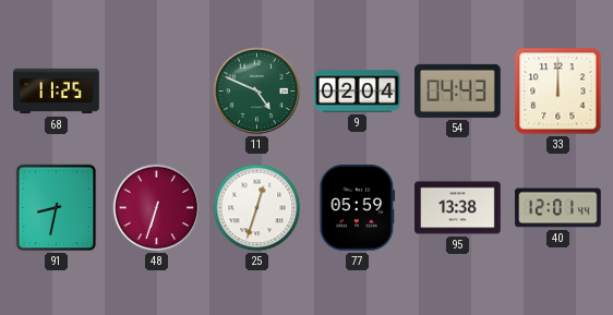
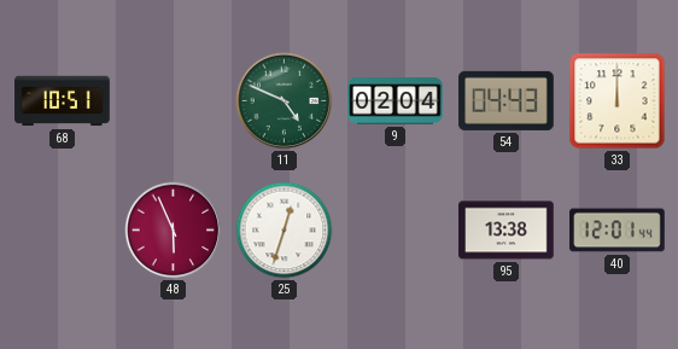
68: 11:25 -> 10:51 (63, 101)
91: 8:32 -> none (57, 208)
48: 6:33 -> 5:56 (174, 231)
77: 05:59 -> none (358, 208)
